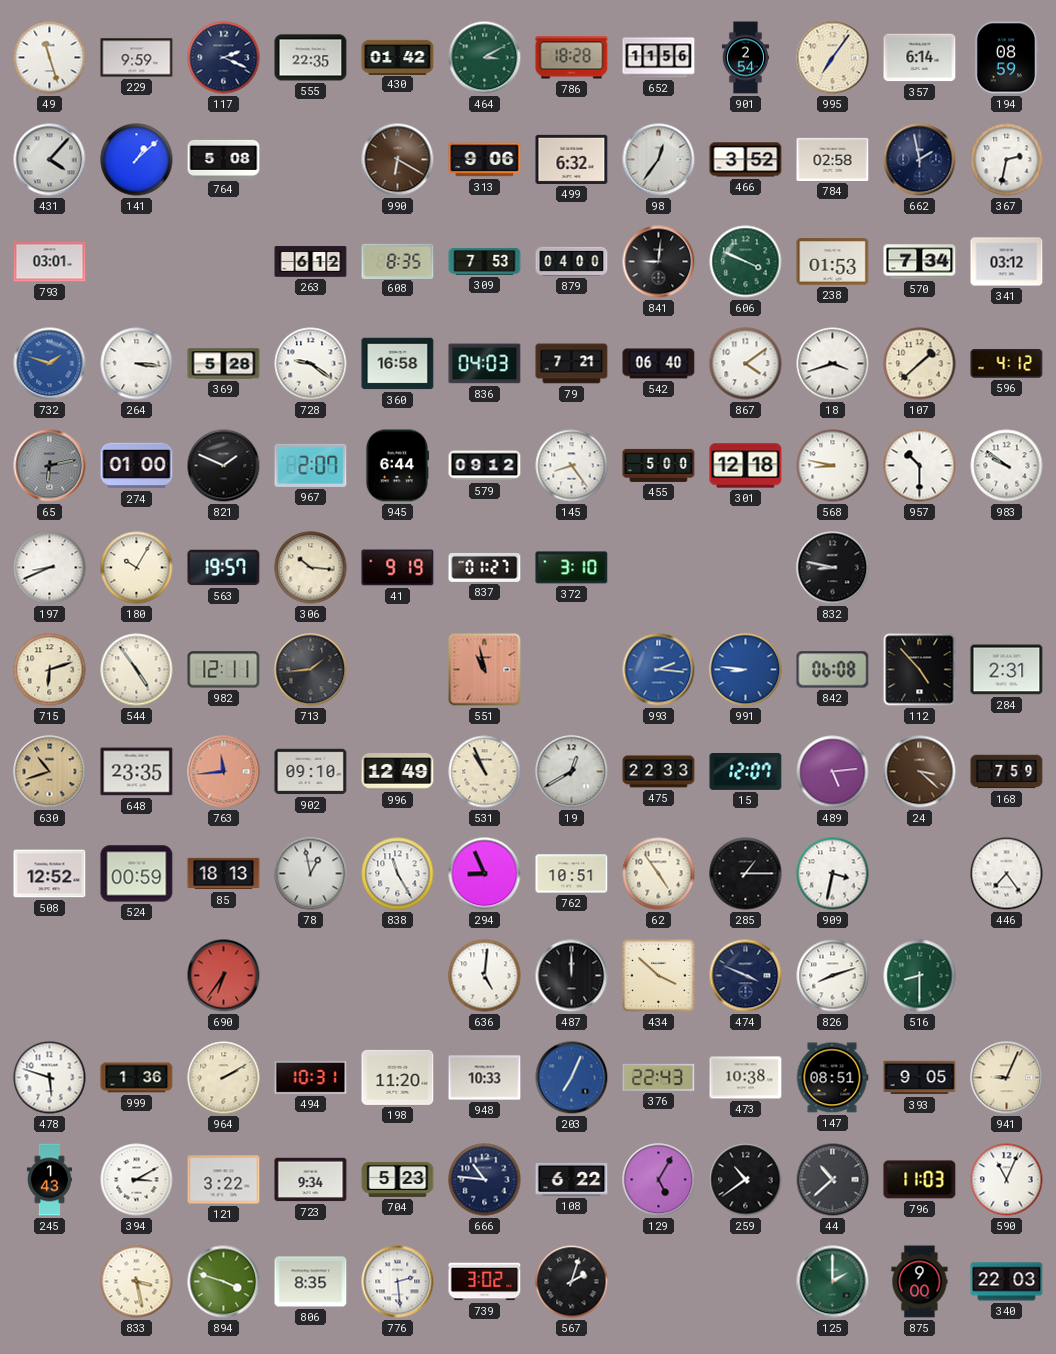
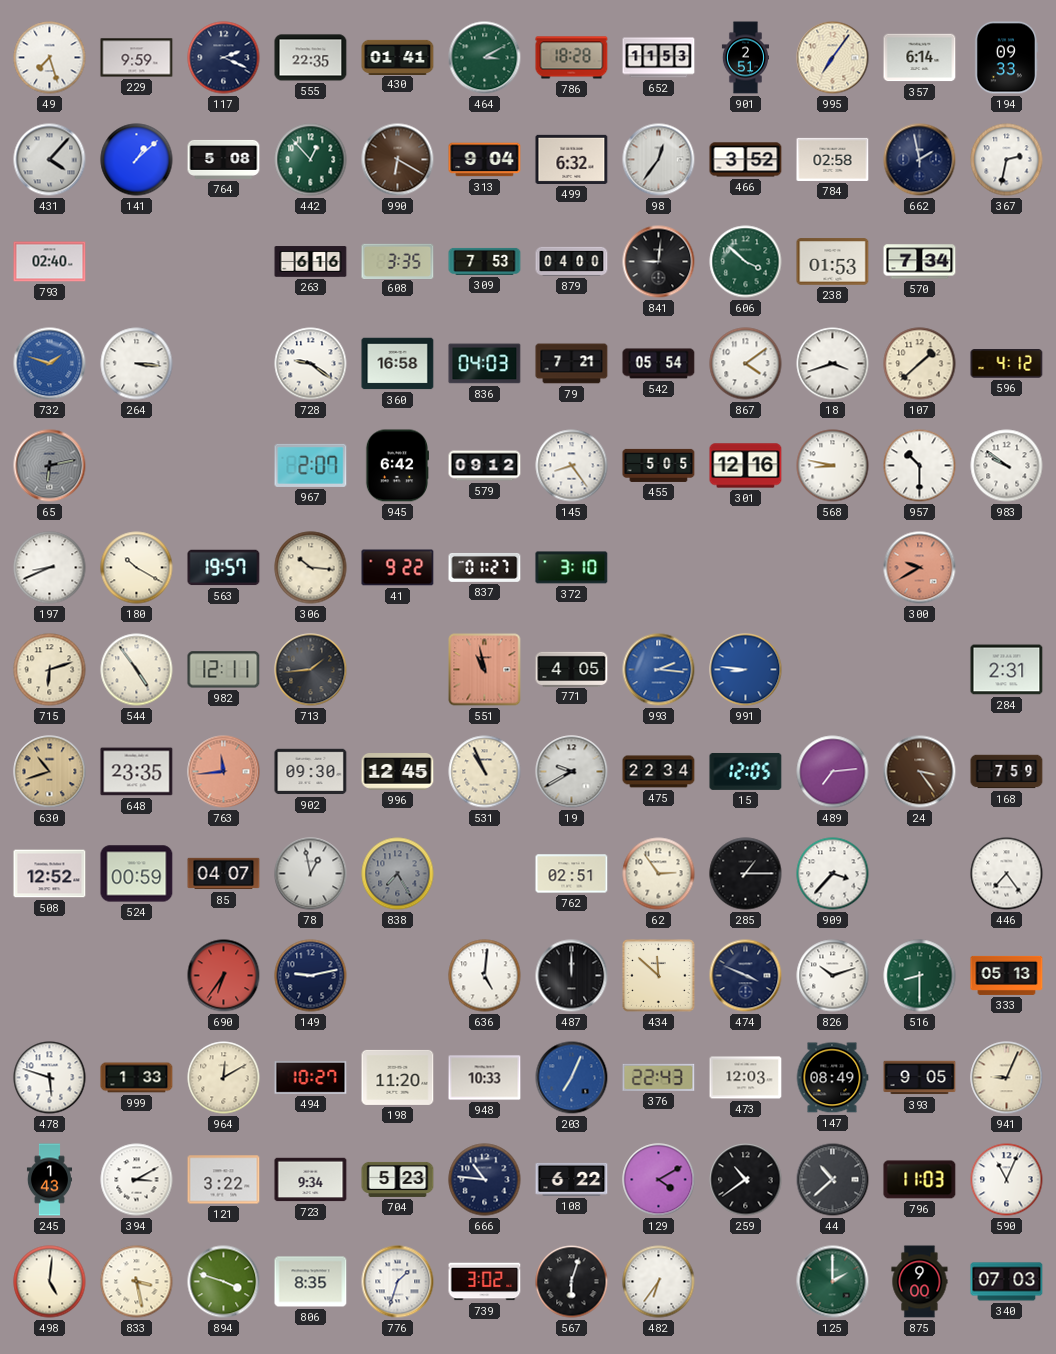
49: 11:27 -> 7:27 (50, 58)
430: 01:42 -> 01:41 (398, 57)
652: 11:56 -> 11:53 (659, 58)
901: 2:54 -> 2:51 (745, 58)
194: 08:59 -> 09:33 (1007, 58)
442: none -> 12:53 (311, 160)
313: 9:06 -> 9:04 (485, 160)
793: 03:01 -> 02:40 (50, 262)
263: 6:12 -> 6:16 (311, 262)
608: 8:35 -> 3:35 (398, 261)
606: 3:49 -> 3:52 (746, 262)
341: 03:12 -> none (1007, 262)
369: 5:28 -> none (224, 364)
542: 06:40 -> 05:54 (659, 364)
274: 01:00 -> none (137, 466)
821: 1:49 -> none (224, 466)
945: 6:44 -> 6:42 (396, 466)
455: 5:00 -> 5:05 (659, 465)
301: 12:18 -> 12:16 (746, 466)
180: 10:05 -> 10:20 (137, 568)
41: 9:19 -> 9:22 (398, 568)
832: 8:47 -> none (833, 568)
300: none -> 9:40 (920, 568)
771: none -> 4:05 (572, 669)
842: 06:08 -> none (833, 670)
112: 4:53 -> none (920, 670)
902: 09:10 -> 09:30 (311, 772)
996: 12:49 -> 12:45 (398, 772)
19: 12:40 -> 9:40 (572, 772)
475: 22:33 -> 22:34 (659, 772)
15: 12:07 -> 12:05 (746, 771)
489: 5:14 -> 7:14 (833, 772)
24: 3:22 -> 3:24 (920, 772)
85: 18:13 -> 04:07 (224, 874)
838: 11:25 -> 7:25 (398, 874)
838 dial: white -> grey (398, 874)
294: 8:56 -> none (485, 874)
762: 10:51 -> 02:51 (572, 874)
62: 4:54 -> 2:54 (659, 874)
909: 3:32 -> 3:37 (833, 874)
149: none -> 9:13 (311, 976)
434: 3:52 -> 11:52 (659, 976)
826: 8:12 -> 10:12 (833, 976)
333: none -> 05:13 (1007, 975)
999: 1:36 -> 1:33 (137, 1078)
964: 2:10 -> 12:10 (224, 1078)
494: 10:31 -> 10:27 (311, 1077)
473: 10:38 -> 12:03 (746, 1078)
147: 08:51 -> 08:49 (832, 1078)
129: 5:05 -> 4:10 (659, 1180)
498: none -> 5:01 (50, 1282)
776: 2:29 -> 1:33 (398, 1282)
567: 2:03 -> 6:03 (572, 1282)
482: none -> 6:36 (659, 1282)
340: 22:03 -> 07:03 (1007, 1282)
